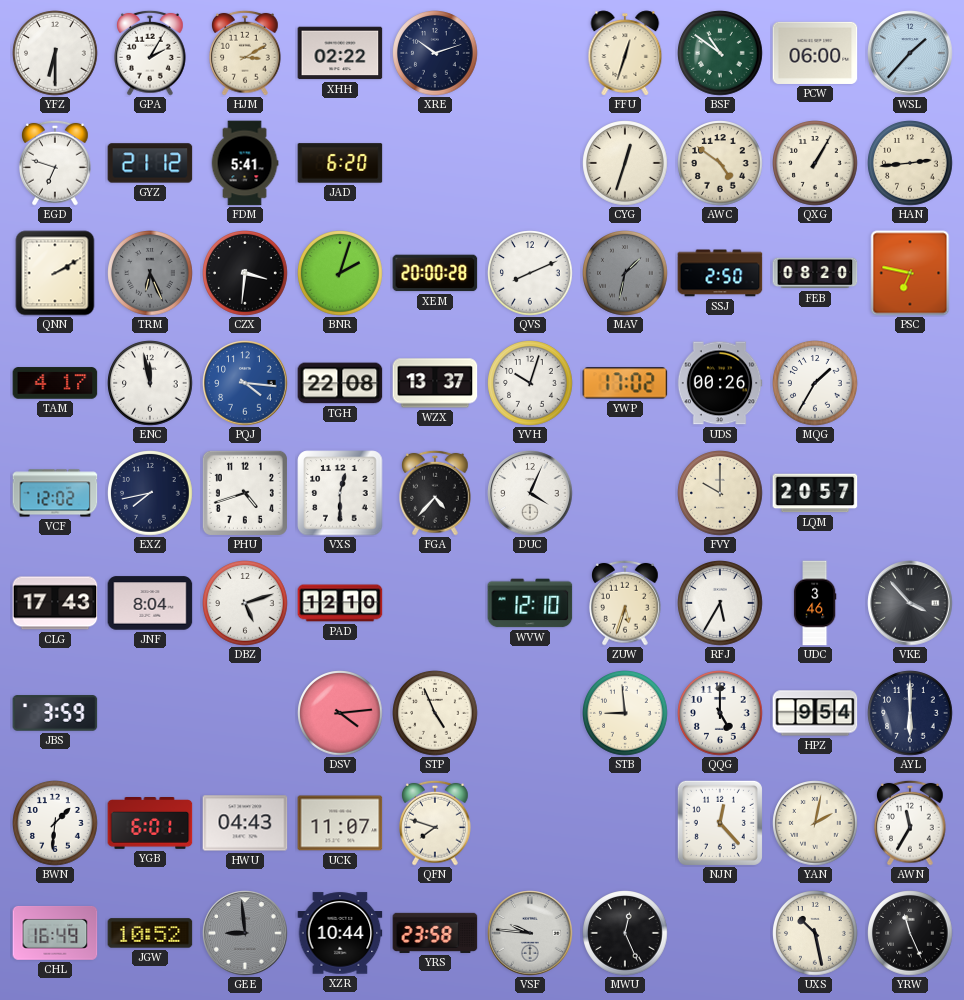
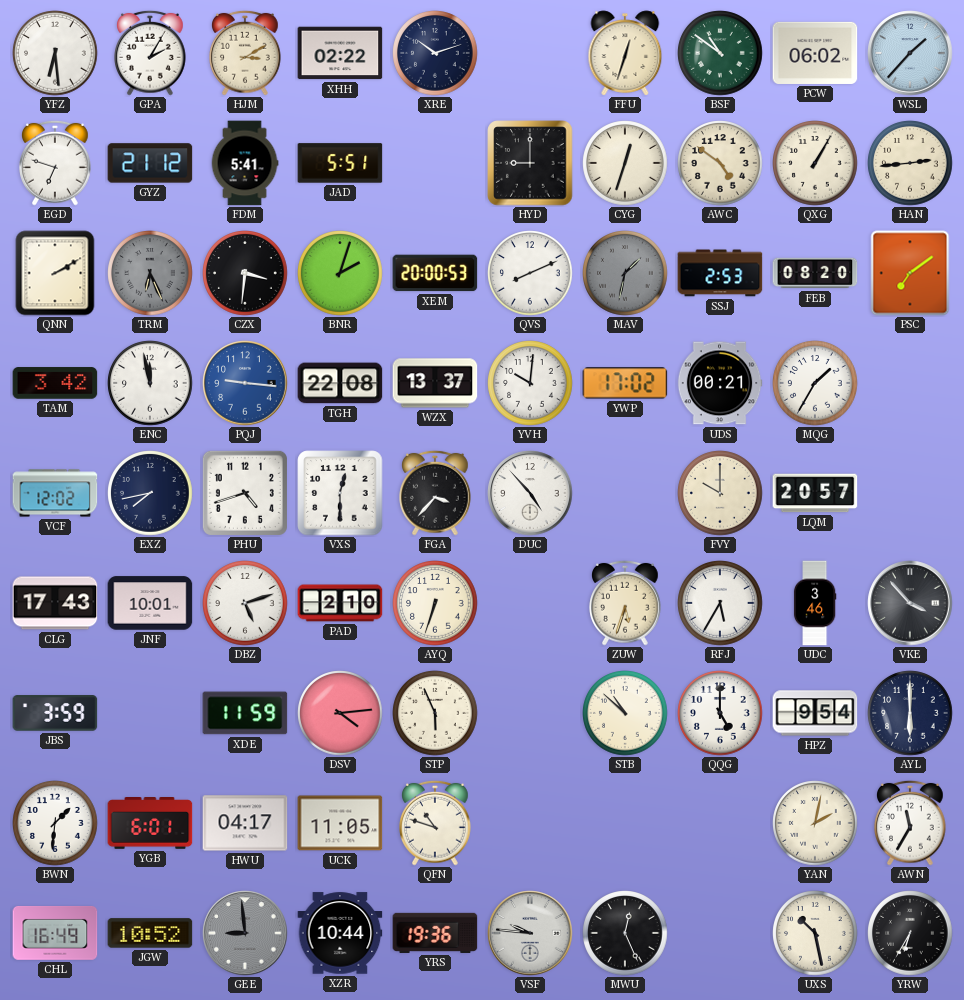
YFZ: 6:30 -> 6:29 (55, 53)
PCW: 06:00 -> 06:02 (815, 53)
JAD: 6:20 -> 5:51 (340, 163)
HYD: none -> 9:00 (530, 163)
XEM: 20:00:28 -> 20:00:53 (435, 273)
SSJ: 2:50 -> 2:53 (720, 273)
PSC: 6:47 -> 7:09 (910, 273)
TAM: 4:17 -> 3:42 (55, 383)
PQJ: 4:16 -> 9:16 (245, 383)
YVH: 10:03 -> 10:01 (530, 383)
UDS: 00:26 -> 00:21 (720, 383)
FGA: 4:37 -> 3:37 (435, 493)
DUC: 4:04 -> 4:53 (530, 493)
JNF: 8:04 -> 10:01 (150, 603)
PAD: 12:10 -> 2:10 (340, 603)
AYQ: none -> 6:33 (435, 603)
WVW: 12:10 -> none (530, 603)
XDE: none -> 11:59 (245, 713)
STP: 4:56 -> 5:56 (435, 713)
STB: 8:59 -> 10:52 (625, 713)
HWU: 04:43 -> 04:17 (245, 823)
UCK: 11:07 -> 11:05 (340, 823)
QFN: 7:48 -> 10:48 (435, 823)
NJN: 12:23 -> none (720, 823)
YRS: 23:58 -> 19:36 (435, 933)
YRW: 11:26 -> 6:35 (910, 933)
